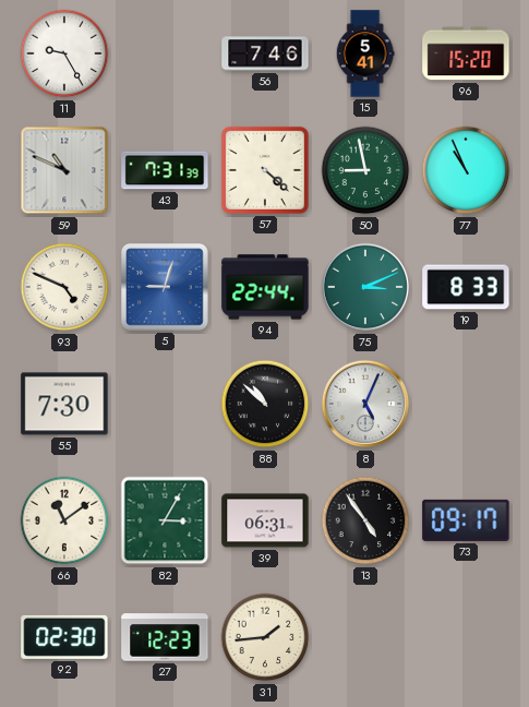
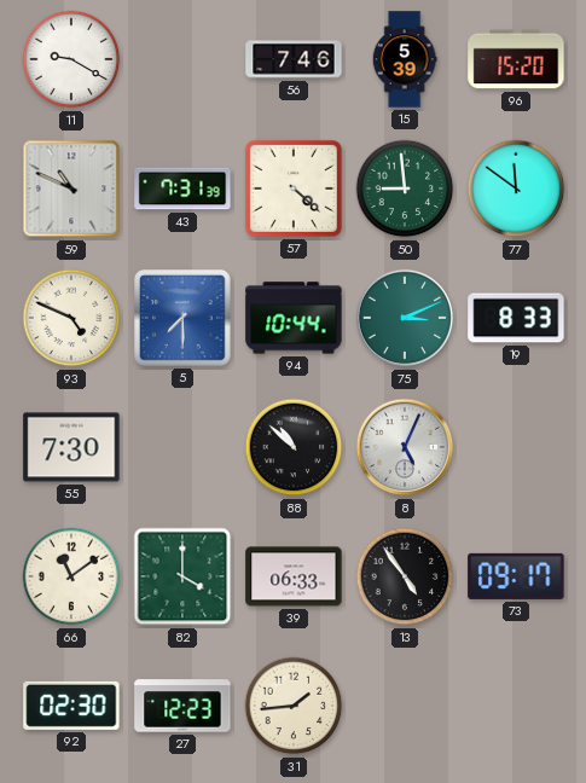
11: 9:25 -> 9:20 (71, 59)
15: 5:41 -> 5:39 (405, 59)
50: 8:58 -> 8:59 (405, 188)
77: 10:56 -> 11:51 (516, 188)
5: 9:03 -> 7:30 (184, 319)
94: 22:44 -> 10:44 (294, 318)
82: 3:05 -> 4:00 (182, 576)
39: 06:31 -> 06:33 (294, 576)
